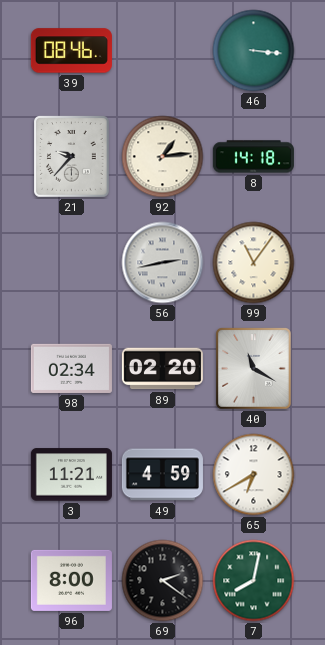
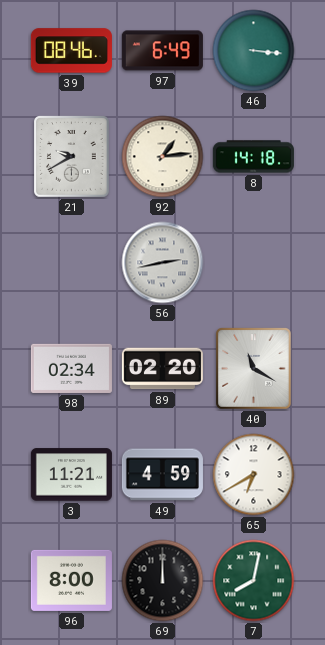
97: none -> 6:49 (162, 51)
21: 9:37 -> 9:40 (72, 157)
99: 11:06 -> none (254, 263)
69: 2:21 -> 12:00 (163, 581)
